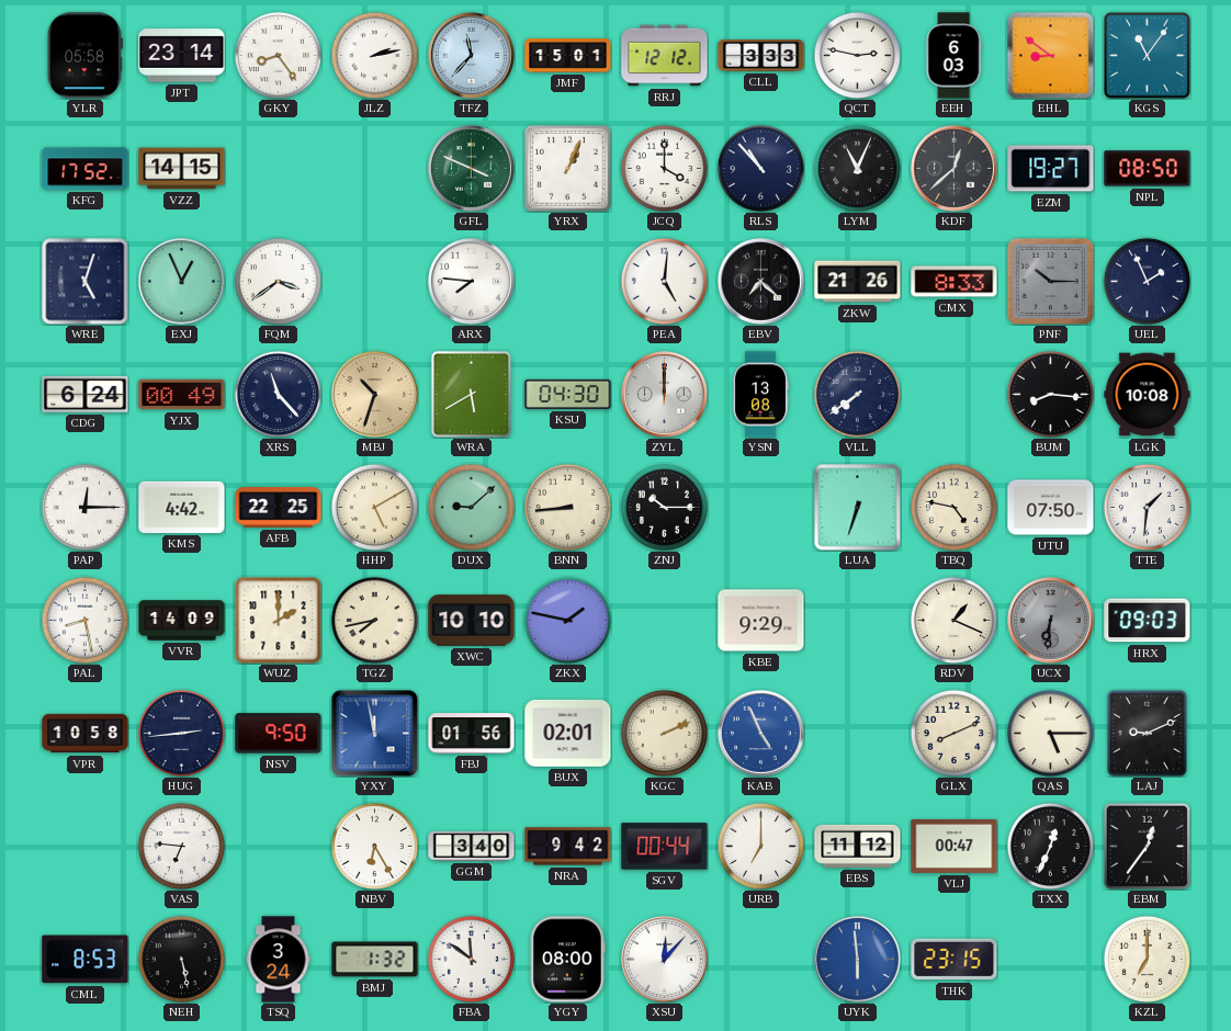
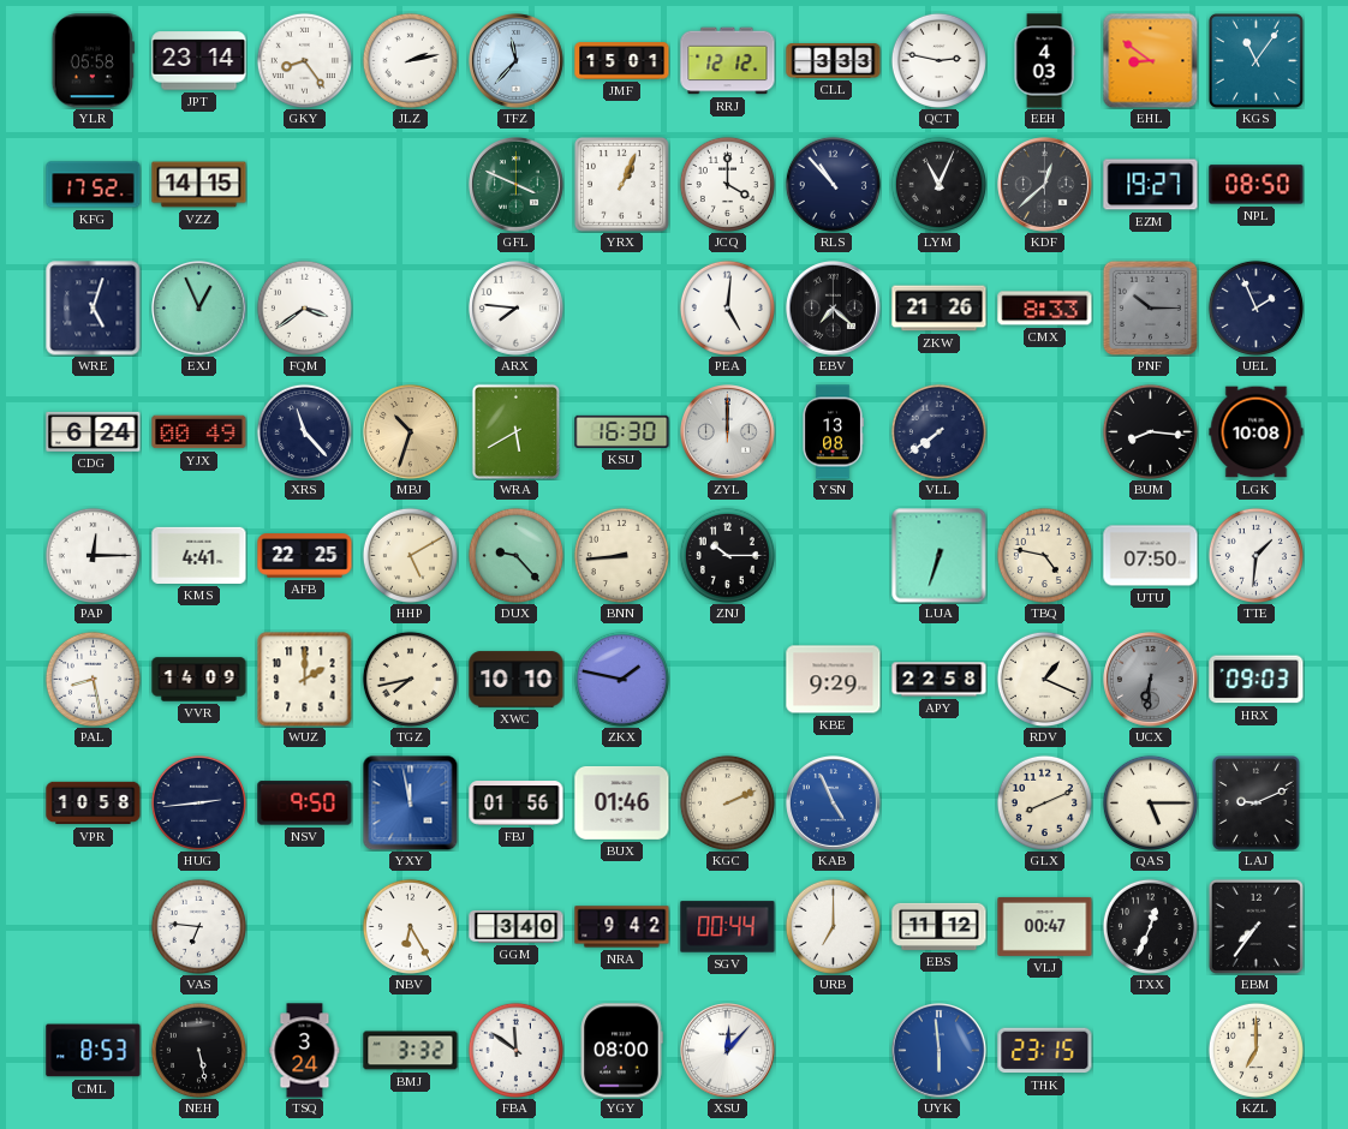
EEH: 6:03 -> 4:03 (1044, 61)
KSU: 04:30 -> 16:30 (622, 431)
KMS: 4:42 -> 4:41 (199, 555)
DUX: 9:08 -> 9:23 (515, 555)
APY: none -> 22:58 (940, 680)
BUX: 02:01 -> 01:46 (622, 802)
EBM: 12:36 -> 7:36 (1255, 926)
BMJ: 1:32 -> 3:32 (411, 1051)
